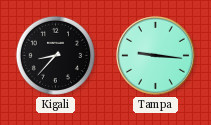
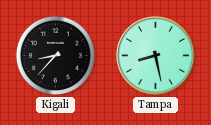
Tampa: 9:16 -> 8:28 (155, 55)
